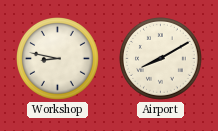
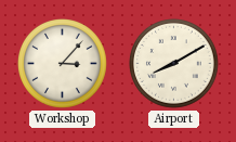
Workshop: 8:47 -> 3:07 (63, 64)
